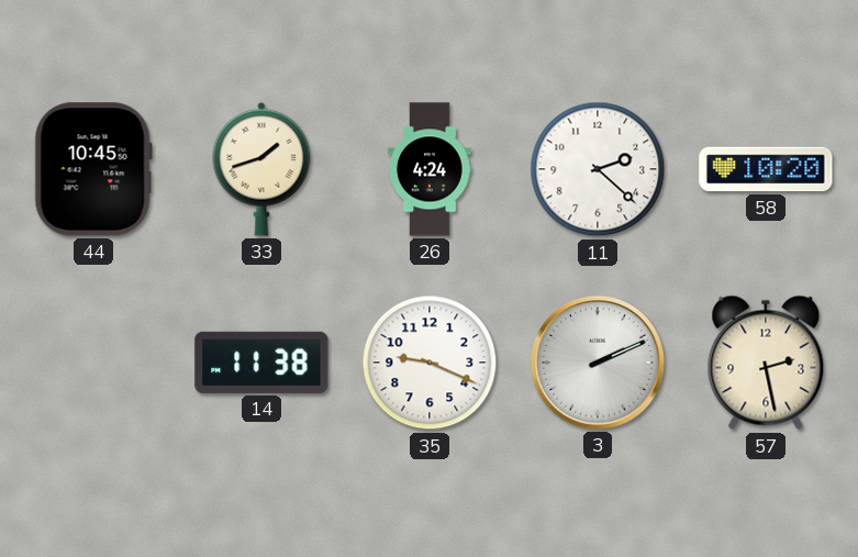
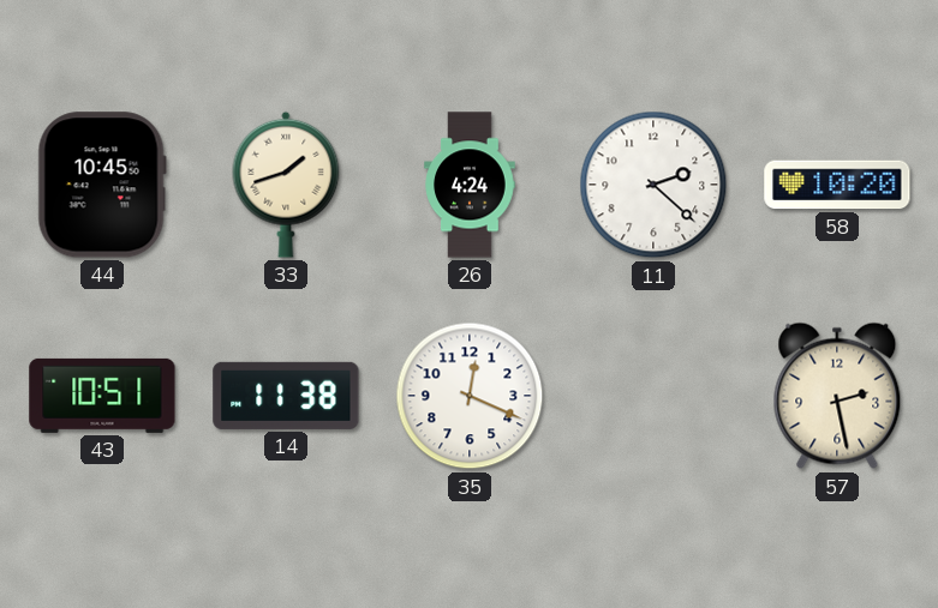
43: none -> 10:51 (102, 396)
35: 9:19 -> 12:19 (470, 396)
3: 2:11 -> none (598, 363)
